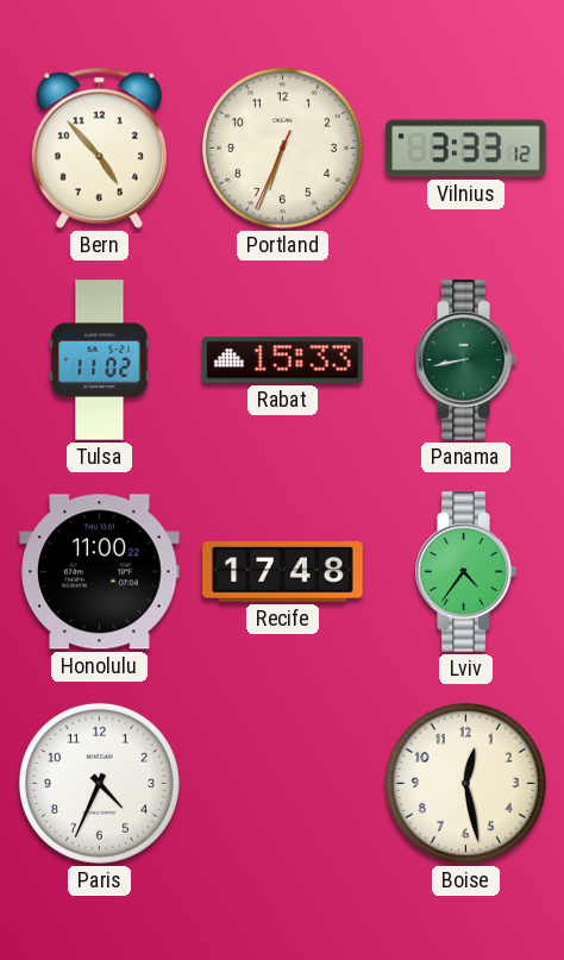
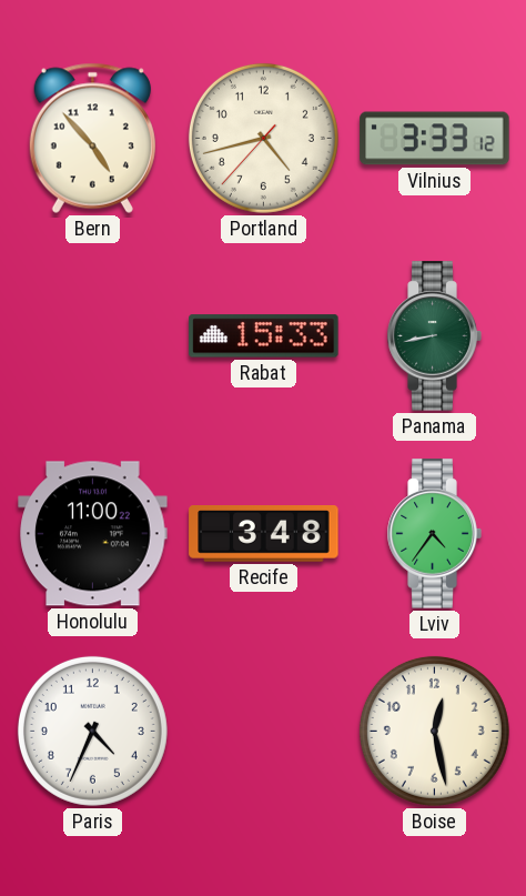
Portland: 6:33 -> 4:42 (263, 138)
Tulsa: 11:02 -> none (100, 360)
Recife: 17:48 -> 3:48 (264, 534)
